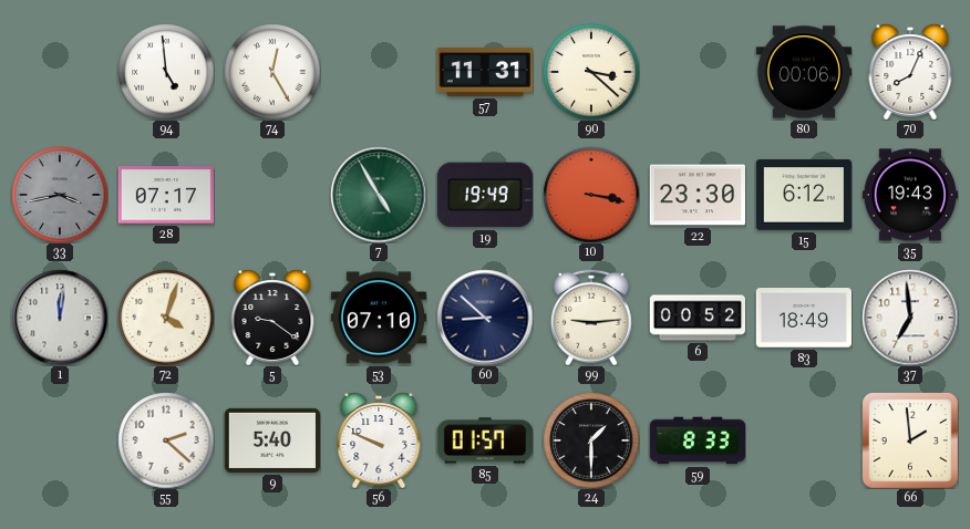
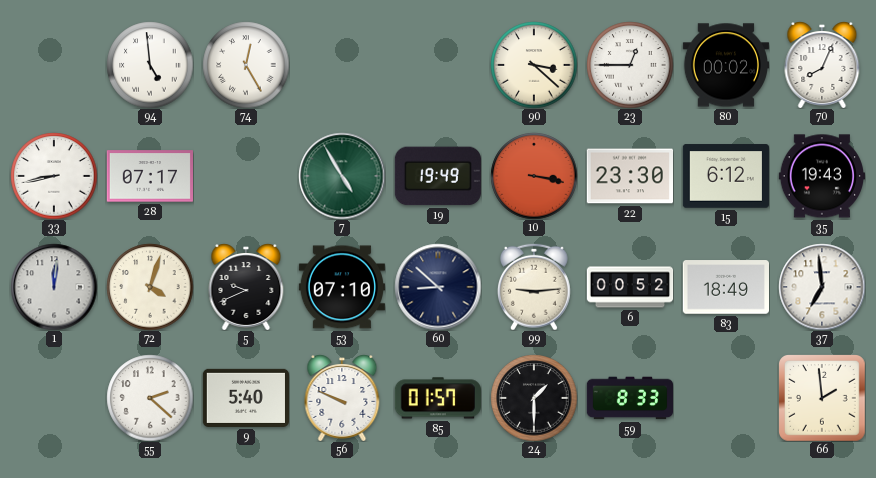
57: 11:31 -> none (484, 72)
23: none -> 12:45 (630, 65)
80: 00:06 -> 00:02 (725, 65)
33: 3:43 -> 8:43 (54, 176)
33 dial: grey -> white (54, 176)
5: 9:21 -> 9:41 (246, 287)
